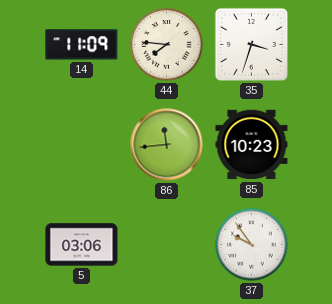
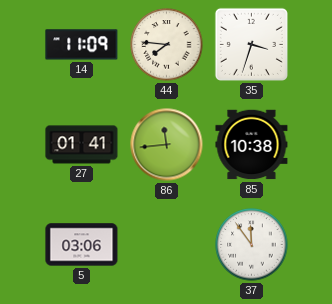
27: none -> 01:41 (82, 145)
85: 10:23 -> 10:38 (252, 145)
37: 9:54 -> 11:54 (252, 245)
